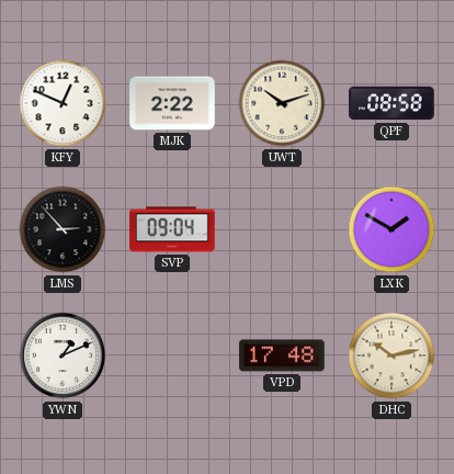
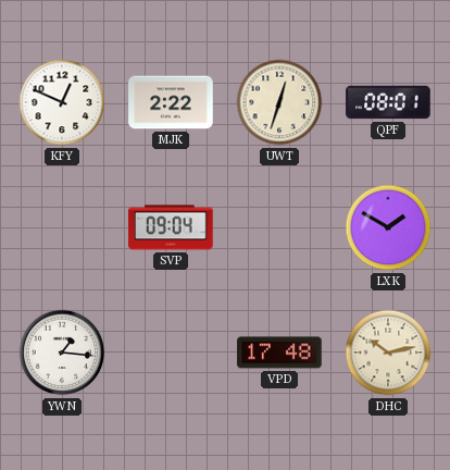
UWT: 10:12 -> 12:33 (279, 102)
QPF: 08:58 -> 08:01 (388, 102)
LMS: 2:53 -> none (63, 229)
YWN: 1:11 -> 1:16 (62, 352)
